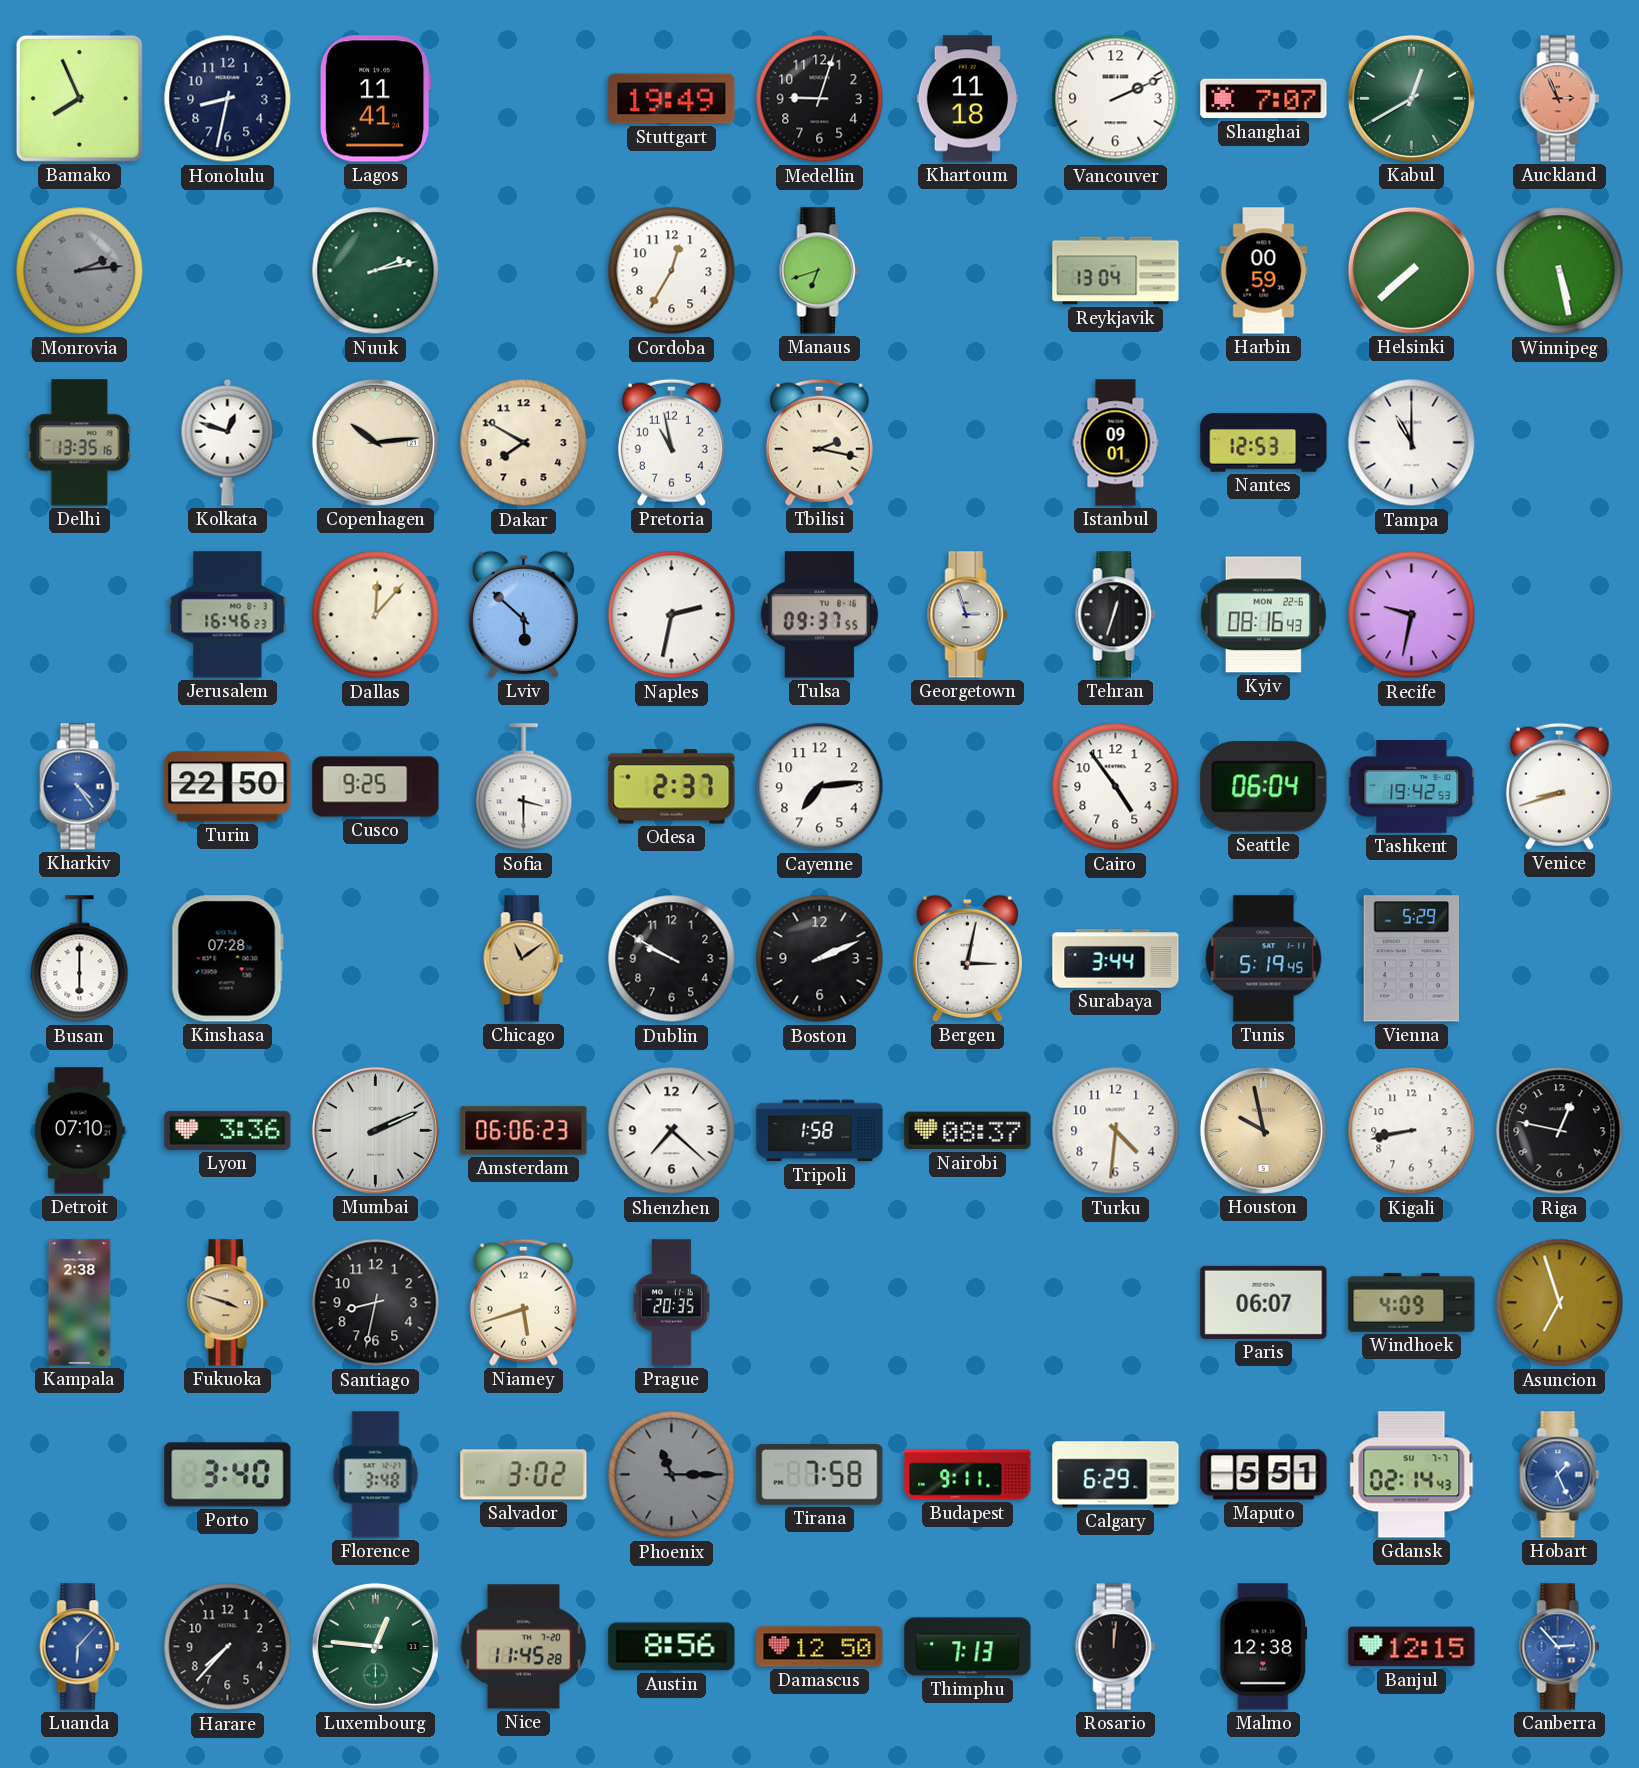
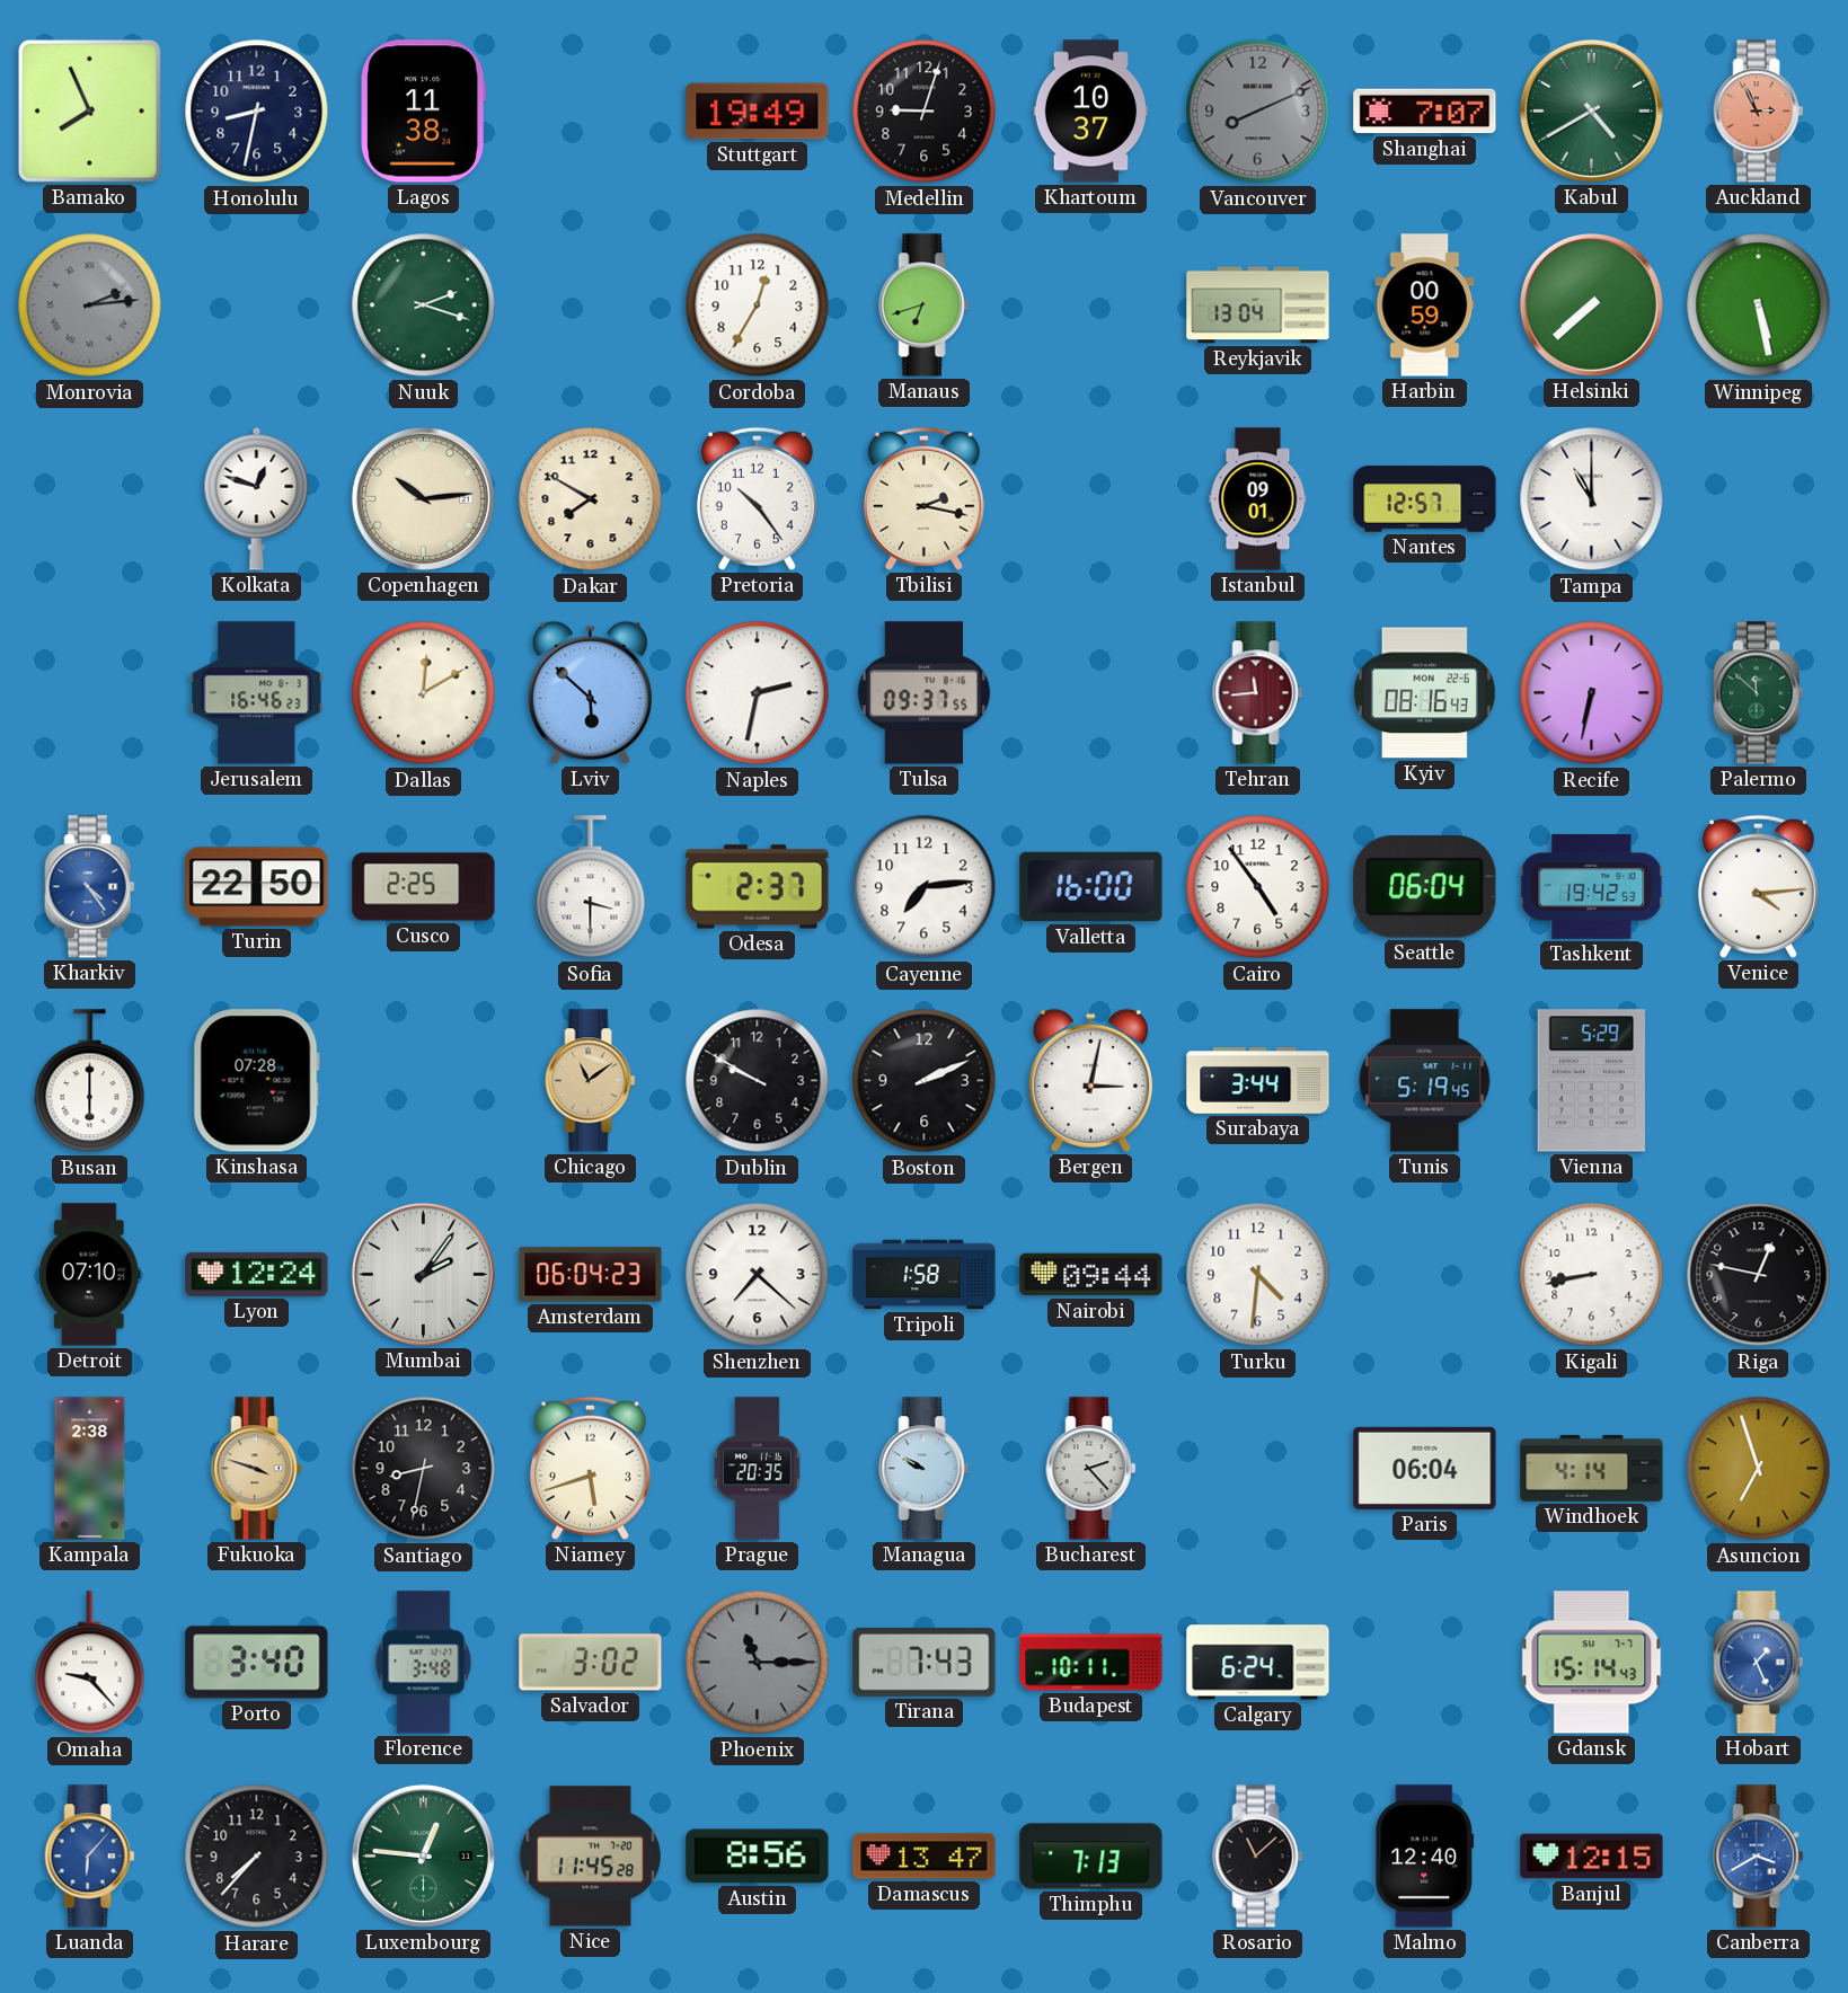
Lagos: 11:41 -> 11:38 (424, 112)
Khartoum: 11:18 -> 10:37 (1090, 112)
Vancouver: 2:11 -> 8:11 (1258, 112)
Vancouver dial: white -> grey (1258, 112)
Kabul: 12:40 -> 4:40 (1591, 110)
Nuuk: 2:13 -> 2:18 (424, 305)
Delhi: 13:35 -> none (80, 443)
Pretoria: 10:58 -> 10:24 (757, 498)
Nantes: 12:53 -> 12:57 (1425, 499)
Dallas: 12:07 -> 12:10 (424, 693)
Georgetown: 2:57 -> none (968, 615)
Tehran: 12:33 -> 11:44 (1258, 693)
Tehran dial: black -> burgundy (1258, 693)
Recife: 9:32 -> 6:32 (1592, 693)
Palermo: none -> 11:52 (1759, 693)
Cusco: 9:25 -> 2:25 (424, 887)
Valletta: none -> 16:00 (1091, 887)
Venice: 8:42 -> 4:14 (1758, 886)
Lyon: 3:36 -> 12:24 (257, 1274)
Mumbai: 2:11 -> 2:06 (423, 1274)
Amsterdam: 06:06 -> 06:04 (591, 1275)
Nairobi: 08:37 -> 09:44 (1091, 1275)
Houston: 9:58 -> none (1263, 1130)
Managua: none -> 9:50 (925, 1469)
Bucharest: none -> 2:23 (1091, 1469)
Paris: 06:07 -> 06:04 (1425, 1468)
Windhoek: 4:09 -> 4:14 (1592, 1469)
Omaha: none -> 9:23 (90, 1663)
Tirana: 7:58 -> 7:43 (925, 1663)
Budapest: 9:11 -> 10:11 (1091, 1663)
Calgary: 6:29 -> 6:24 (1258, 1663)
Maputo: 5:51 -> none (1264, 1475)
Gdansk: 02:14 -> 15:14 (1592, 1663)
Damascus: 12:50 -> 13:47 (925, 1857)
Rosario: 12:01 -> 11:08 (1258, 1857)
Malmo: 12:38 -> 12:40 (1425, 1857)
Canberra: 2:53 -> 3:40 (1759, 1857)
